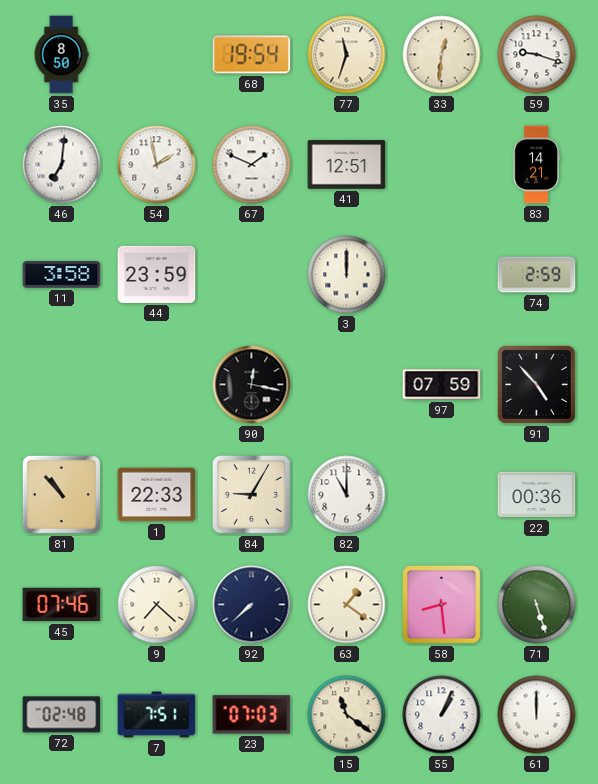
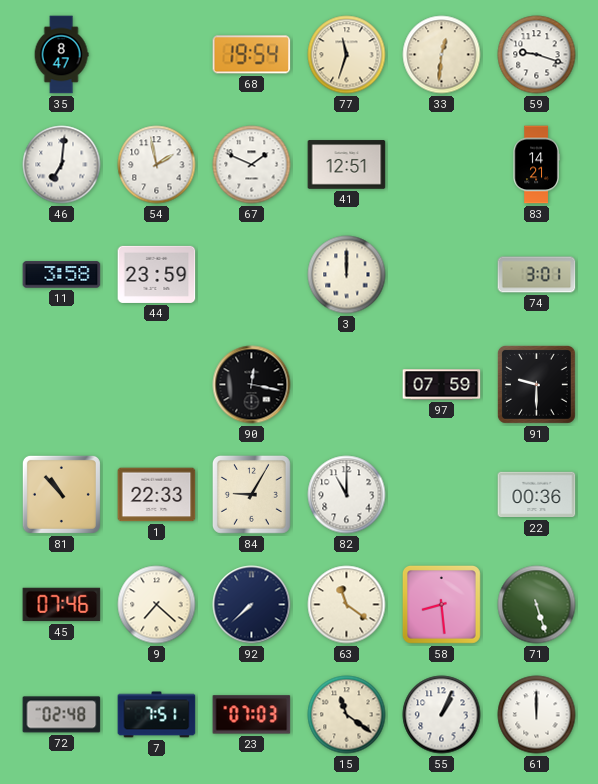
35: 8:50 -> 8:47 (61, 55)
74: 2:59 -> 3:01 (537, 275)
91: 4:53 -> 9:30 (536, 384)
63: 1:21 -> 11:21 (347, 605)
